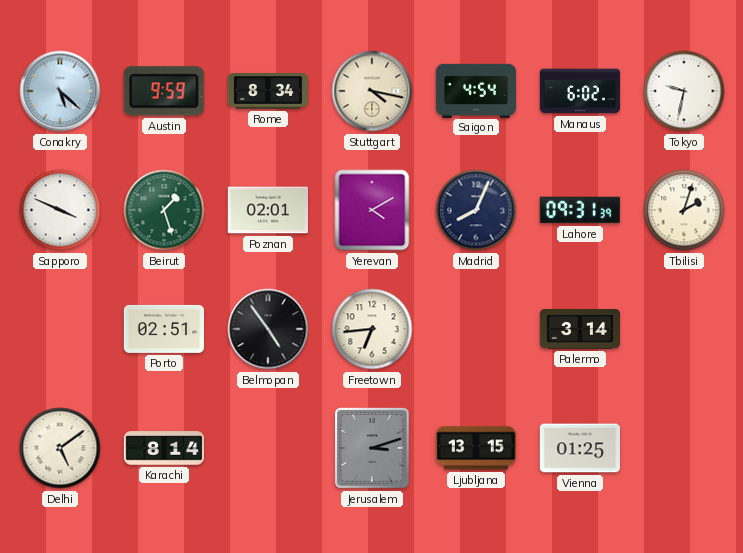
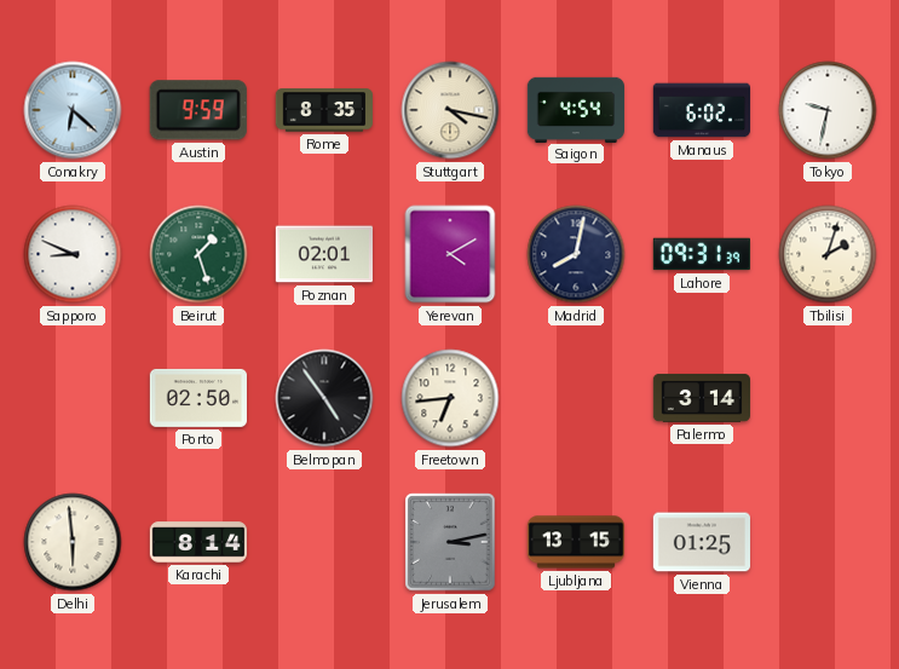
Conakry: 5:22 -> 6:22 (73, 110)
Rome: 8:34 -> 8:35 (323, 110)
Sapporo: 3:49 -> 8:49 (73, 254)
Madrid: 8:04 -> 8:02 (576, 254)
Porto: 02:51 -> 02:50 (197, 398)
Delhi: 5:09 -> 5:59 (73, 542)
Jerusalem: 3:12 -> 3:13 (450, 542)
